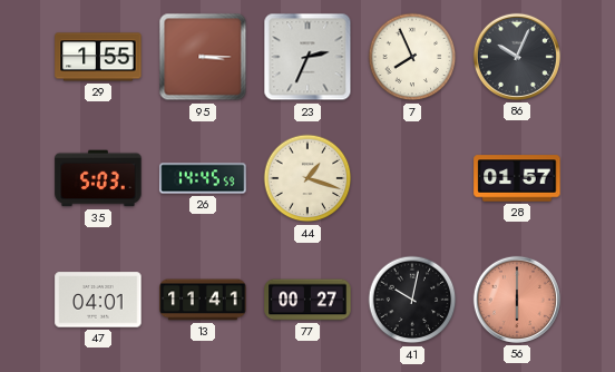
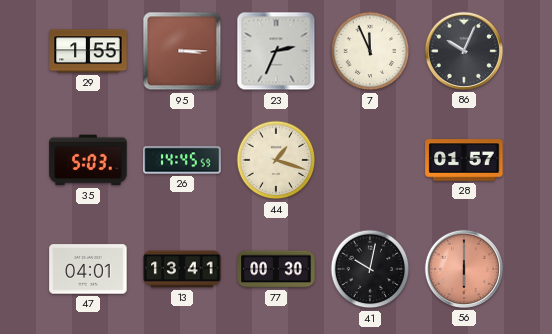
7: 7:56 -> 11:56 (370, 51)
13: 11:41 -> 13:41 (182, 269)
77: 00:27 -> 00:30 (276, 269)
